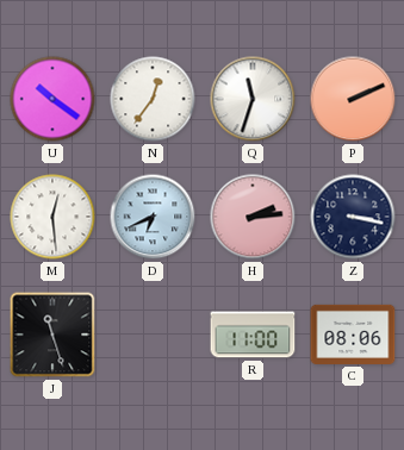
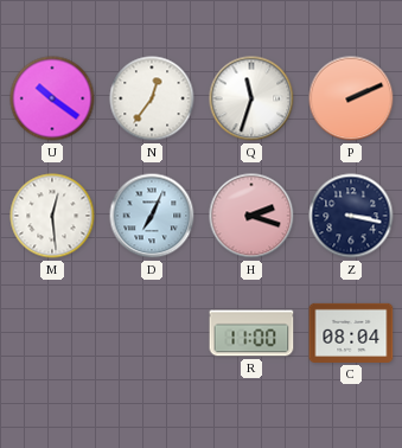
D: 6:41 -> 7:04 (152, 216)
H: 2:14 -> 2:18 (251, 216)
J: 11:27 -> none (52, 335)
C: 08:06 -> 08:04 (351, 333)
